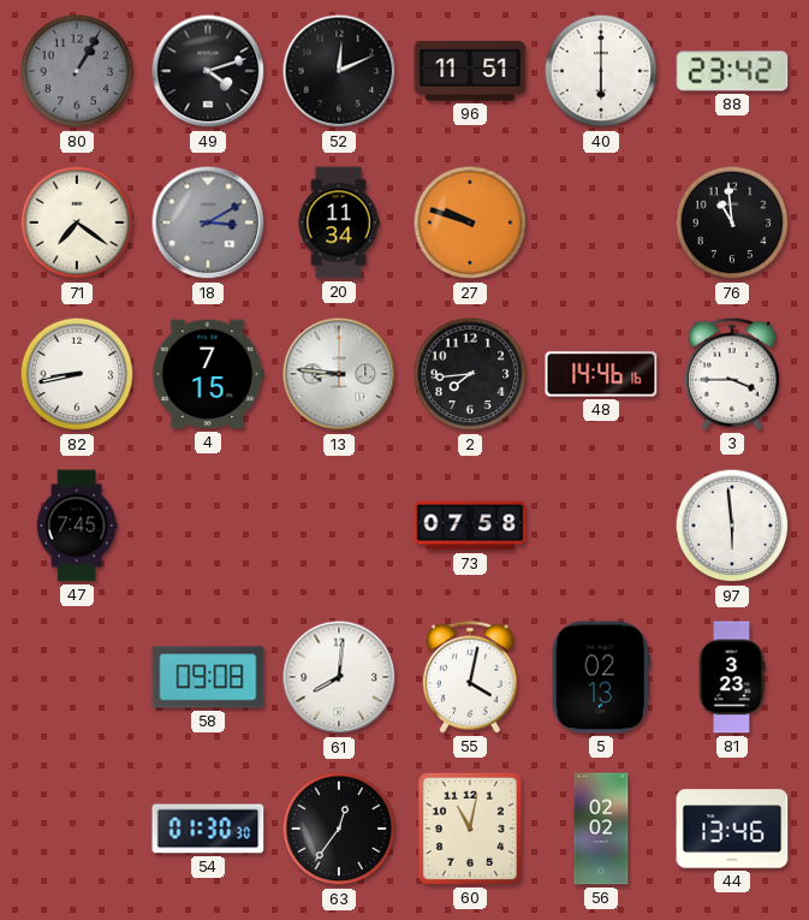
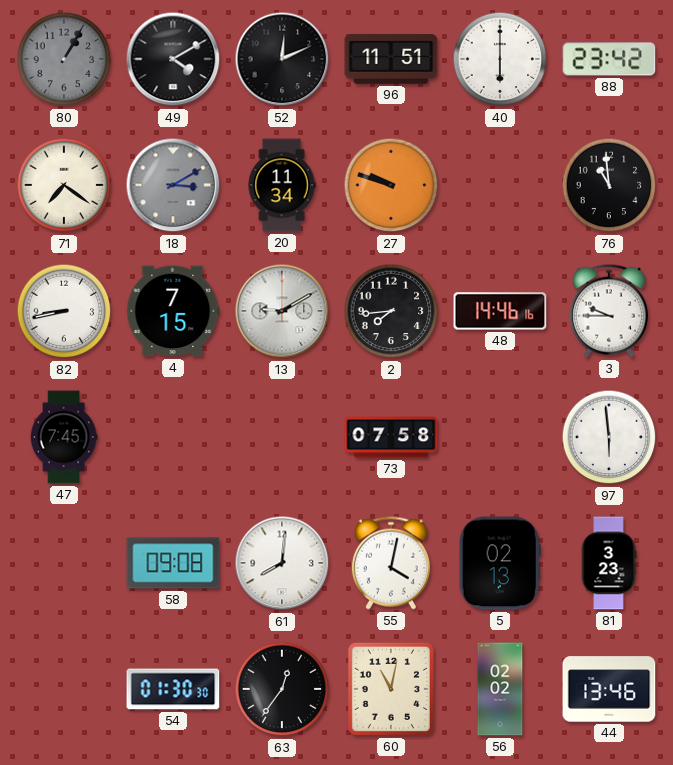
49: 4:12 -> 4:10 (173, 59)
13: 8:46 -> 9:10 (282, 311)
3: 3:45 -> 9:45 (609, 311)
